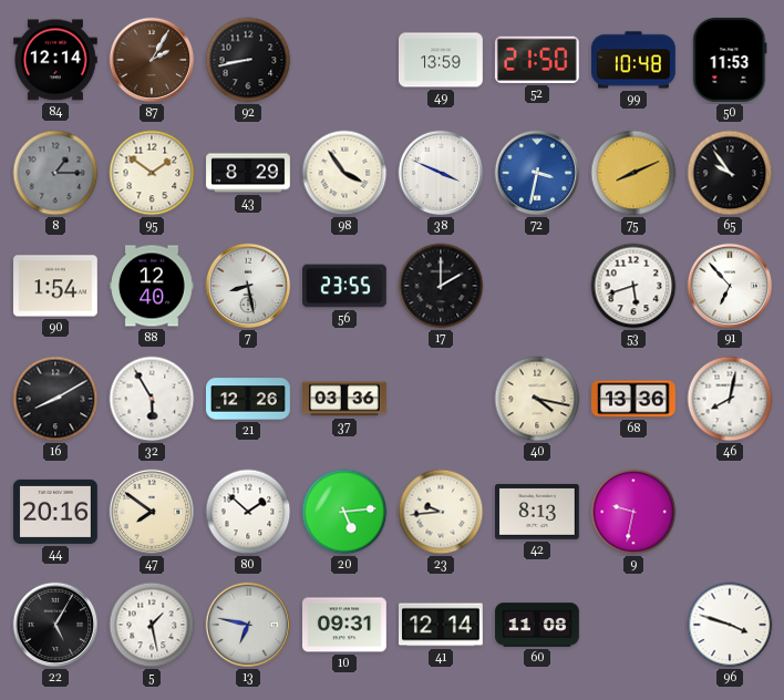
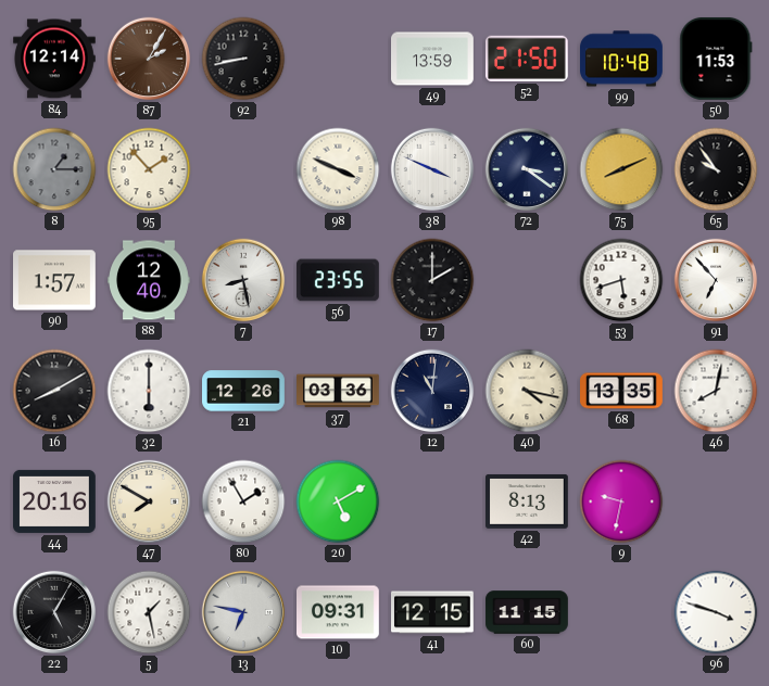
95: 1:51 -> 1:53 (149, 169)
43: 8:29 -> none (248, 173)
98: 3:54 -> 3:49 (338, 169)
72: 3:32 -> 3:21 (527, 169)
72 dial: blue -> navy (527, 169)
90: 1:54 -> 1:57 (55, 280)
32: 5:55 -> 6:00 (149, 391)
12: none -> 11:01 (432, 391)
68: 13:36 -> 13:35 (621, 391)
47: 7:51 -> 7:50 (149, 501)
80: 1:52 -> 1:55 (243, 501)
20: 5:14 -> 5:10 (338, 501)
23: 9:44 -> none (441, 512)
41: 12:14 -> 12:15 (433, 612)
60: 11:08 -> 11:15 (527, 612)
